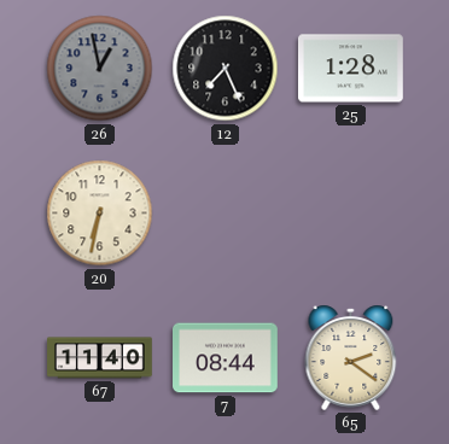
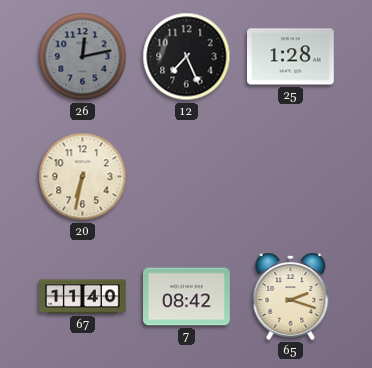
26: 12:58 -> 12:13 (83, 57)
7: 08:44 -> 08:42 (187, 297)
65: 2:21 -> 2:18 (291, 296)
